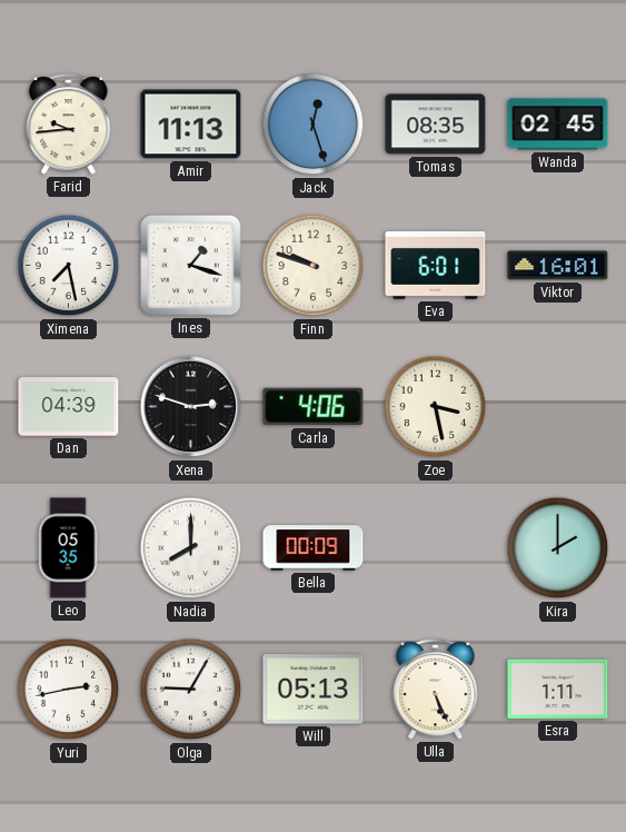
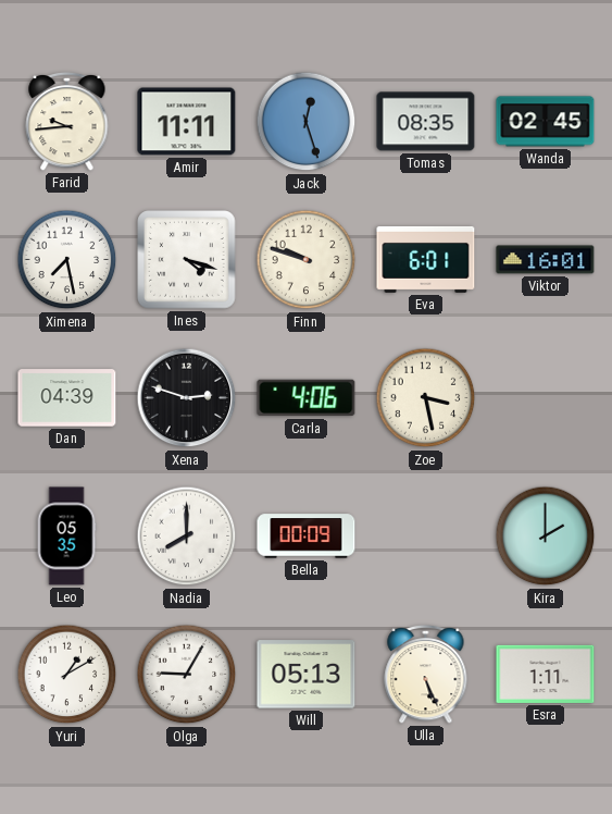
Amir: 11:13 -> 11:11 (187, 122)
Ines: 1:18 -> 4:18 (187, 260)
Yuri: 2:43 -> 1:10 (67, 675)
